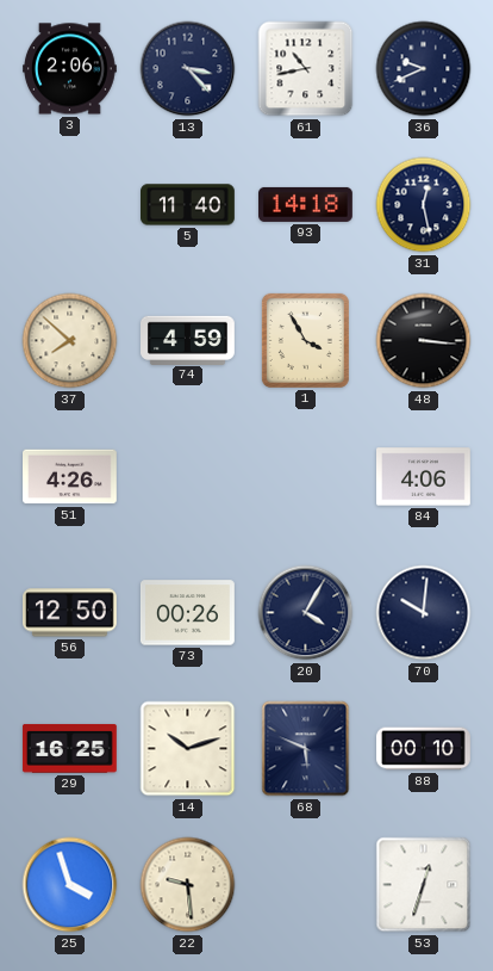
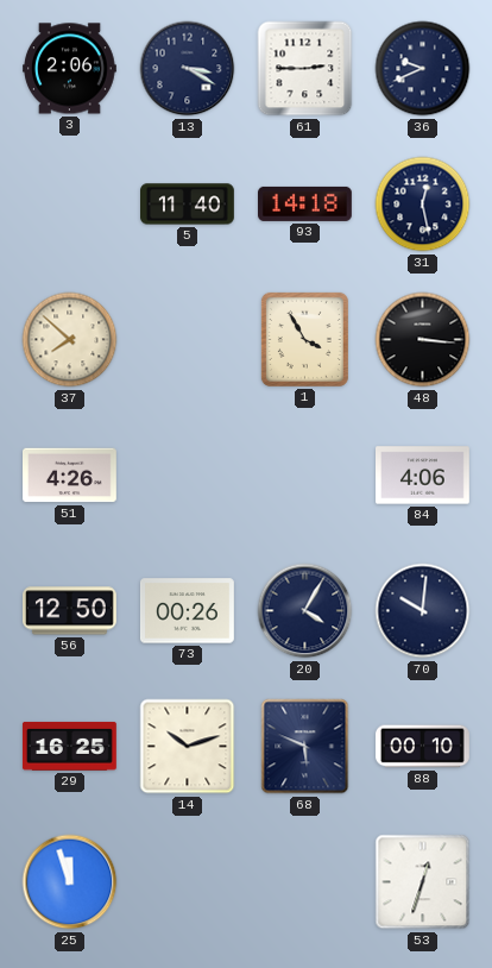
13: 3:23 -> 3:20 (188, 69)
61: 10:43 -> 2:45 (305, 69)
74: 4:59 -> none (188, 340)
25: 3:57 -> 11:57 (70, 882)
22: 9:29 -> none (188, 885)
